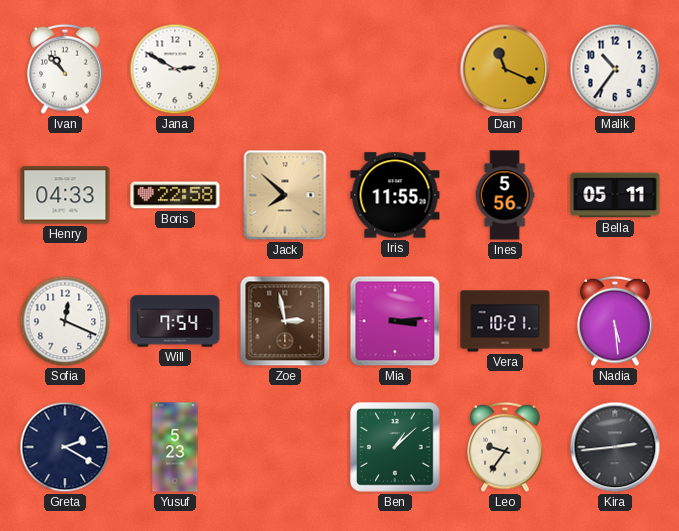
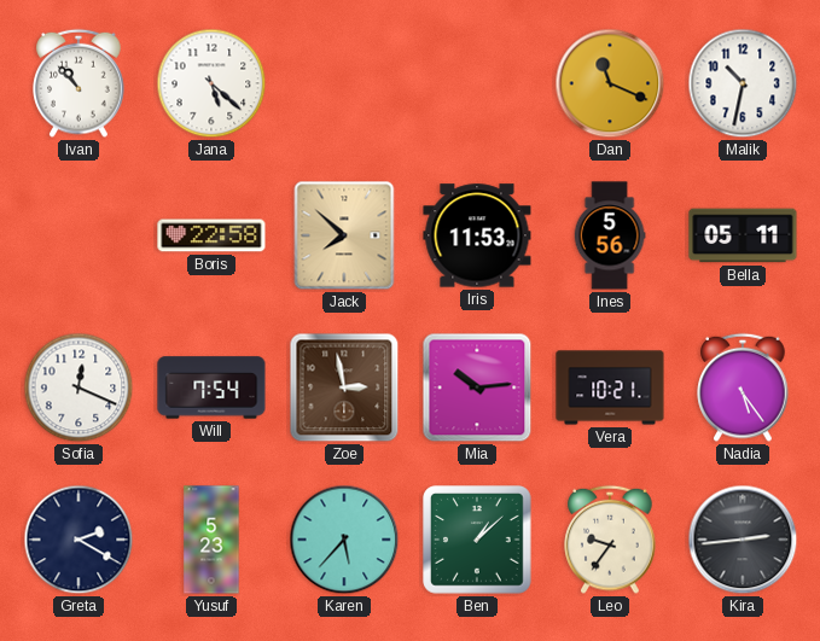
Jana: 2:50 -> 5:22 (211, 83)
Malik: 10:36 -> 10:32 (743, 83)
Henry: 04:33 -> none (65, 195)
Iris: 11:55 -> 11:53 (477, 235)
Mia: 3:14 -> 10:14 (477, 387)
Nadia: 5:29 -> 5:24 (743, 387)
Karen: none -> 5:37 (344, 540)
